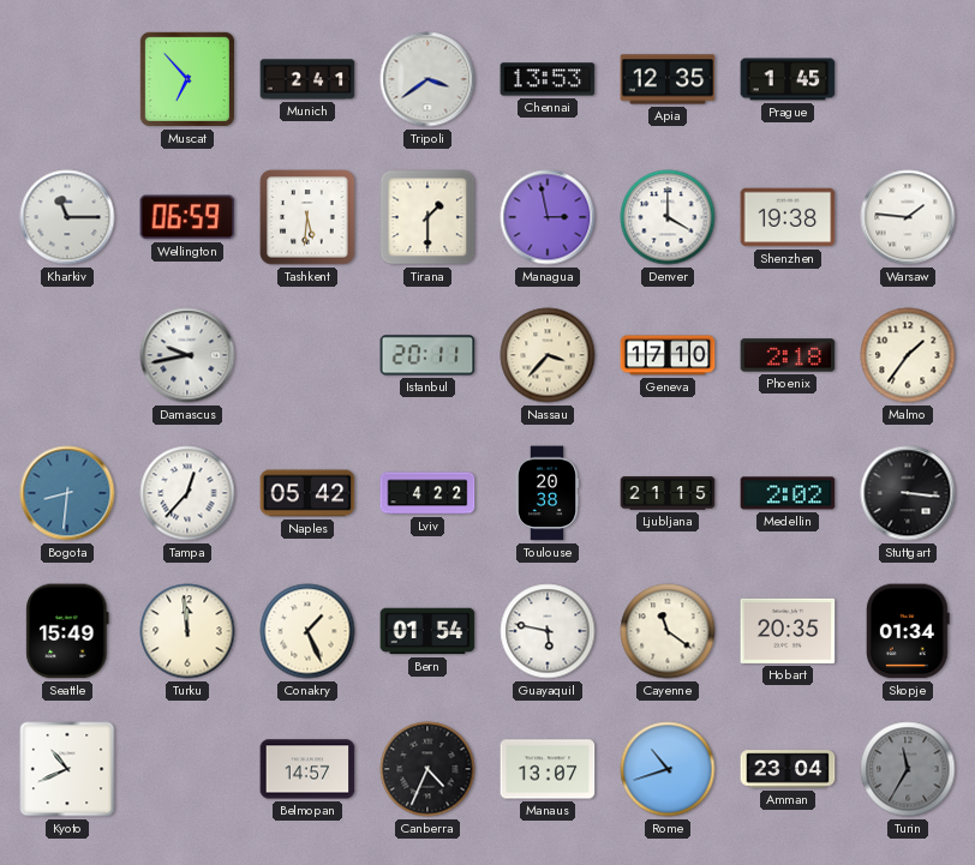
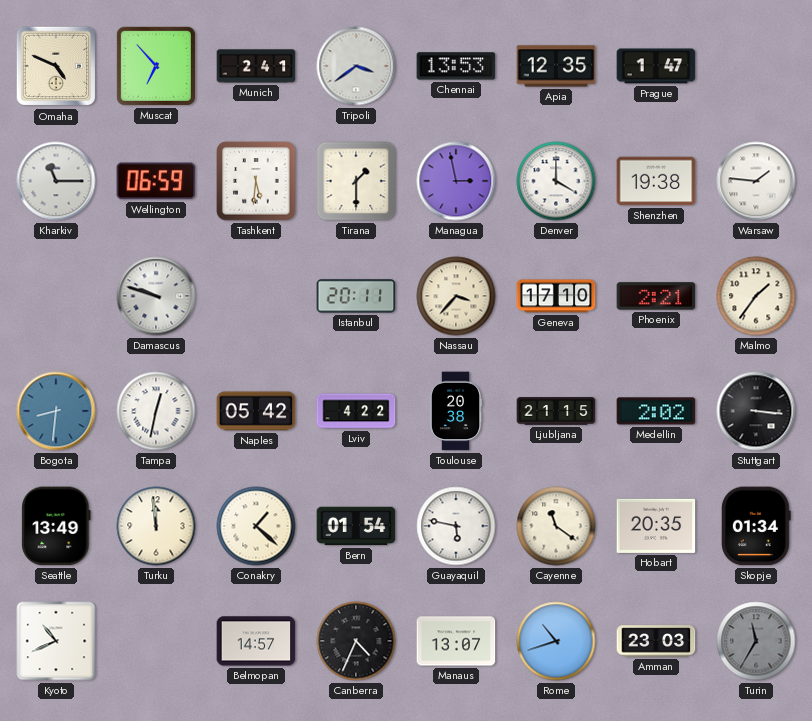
Omaha: none -> 4:49 (56, 66)
Prague: 1:45 -> 1:47 (656, 66)
Damascus: 9:43 -> 9:48 (156, 296)
Phoenix: 2:18 -> 2:21 (656, 296)
Tampa: 12:37 -> 12:32 (156, 411)
Seattle: 15:49 -> 13:49 (56, 526)
Conakry: 1:26 -> 1:22 (256, 526)
Amman: 23:04 -> 23:03 (656, 641)
